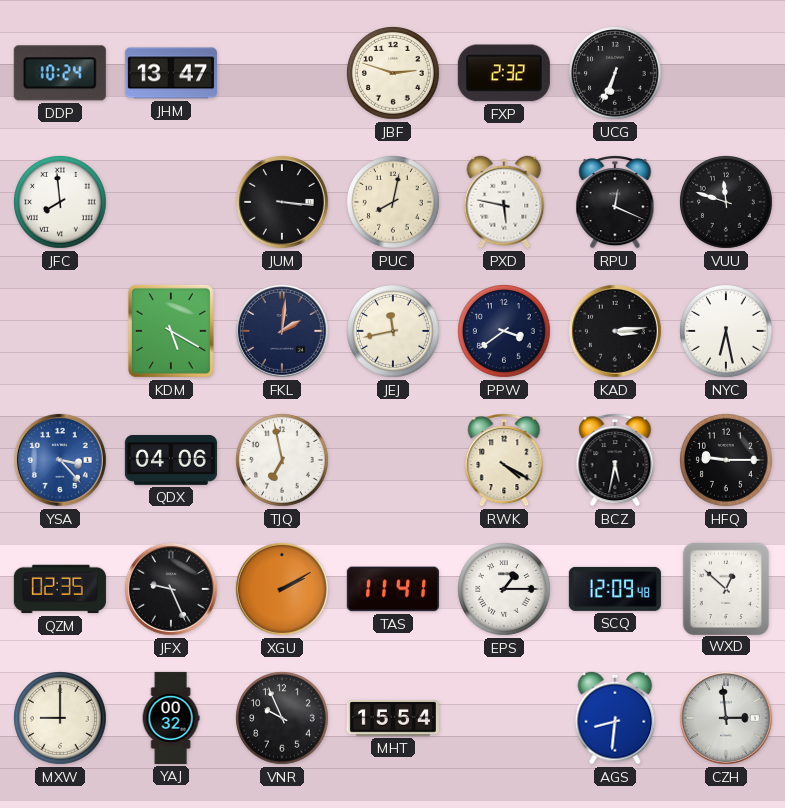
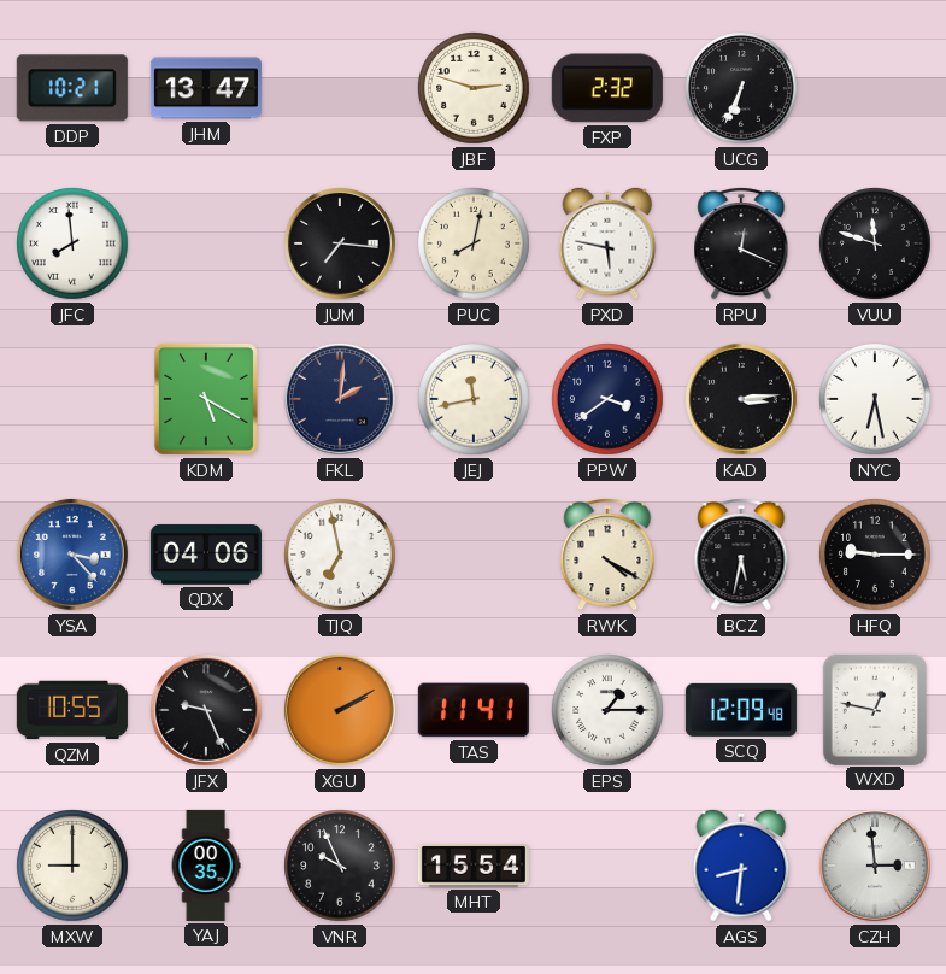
DDP: 10:24 -> 10:21 (72, 88)
JUM: 3:16 -> 7:16 (340, 243)
QZM: 02:35 -> 10:55 (72, 710)
WXD: 12:52 -> 12:47 (875, 709)
YAJ: 00:32 -> 00:35 (206, 866)
